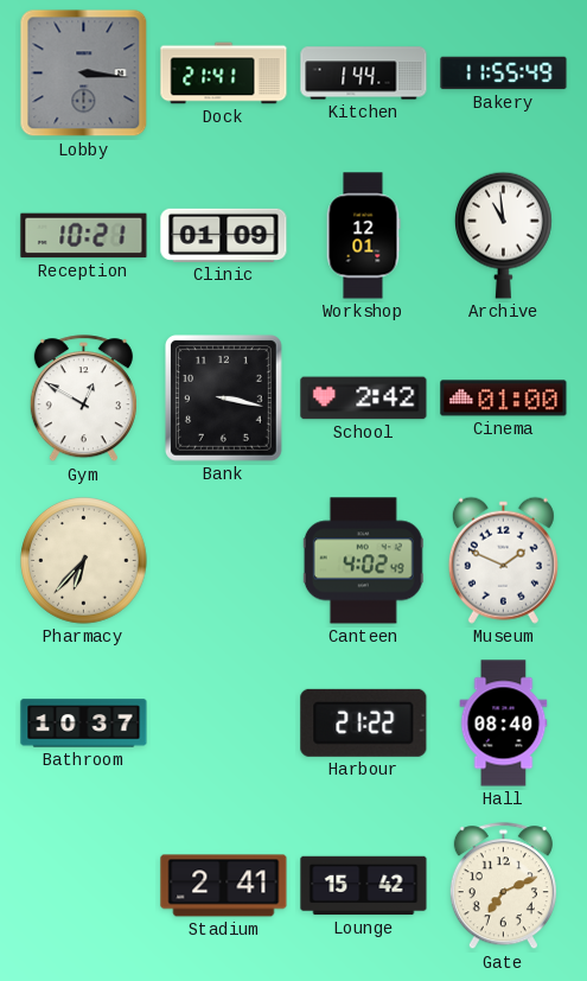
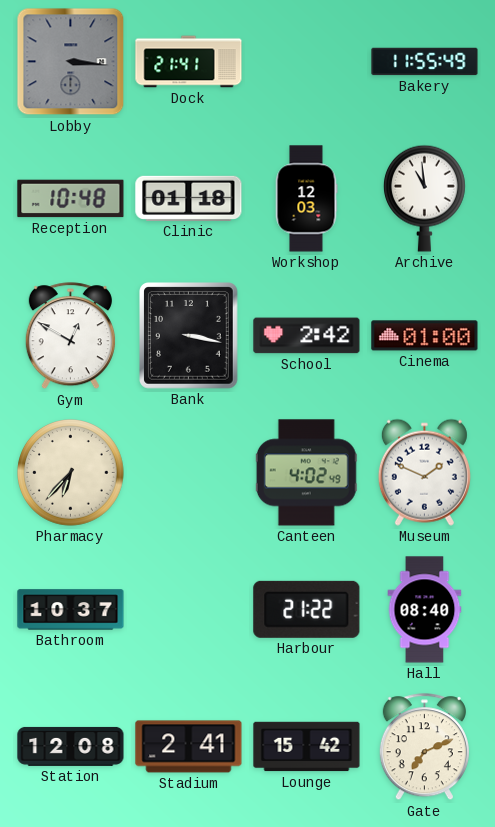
Kitchen: 1:44 -> none (364, 74)
Reception: 10:21 -> 10:48 (71, 199)
Clinic: 01:09 -> 01:18 (189, 198)
Workshop: 12:01 -> 12:03 (306, 199)
Station: none -> 12:08 (71, 746)
